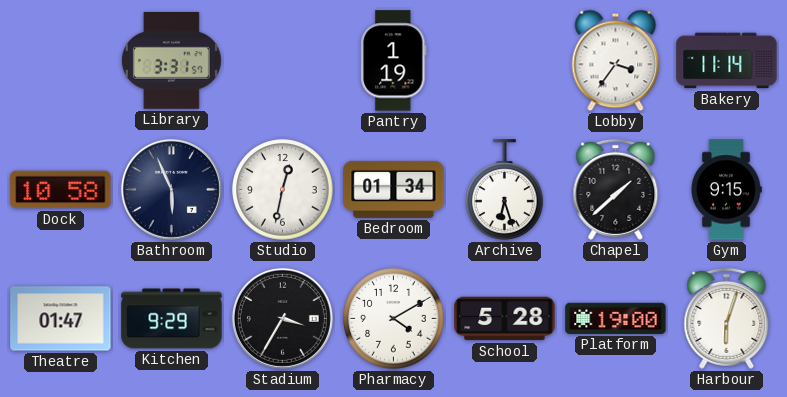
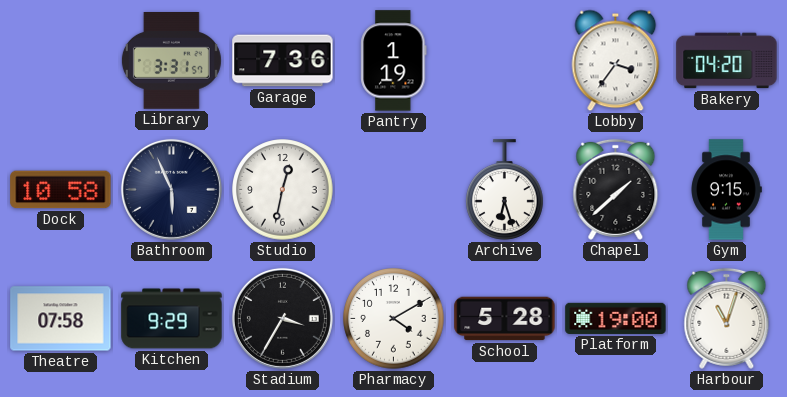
Garage: none -> 7:36 (283, 61)
Bakery: 11:14 -> 04:20 (727, 61)
Bedroom: 01:34 -> none (394, 189)
Theatre: 01:47 -> 07:58 (61, 319)
Harbour: 6:03 -> 11:03 (727, 318)
